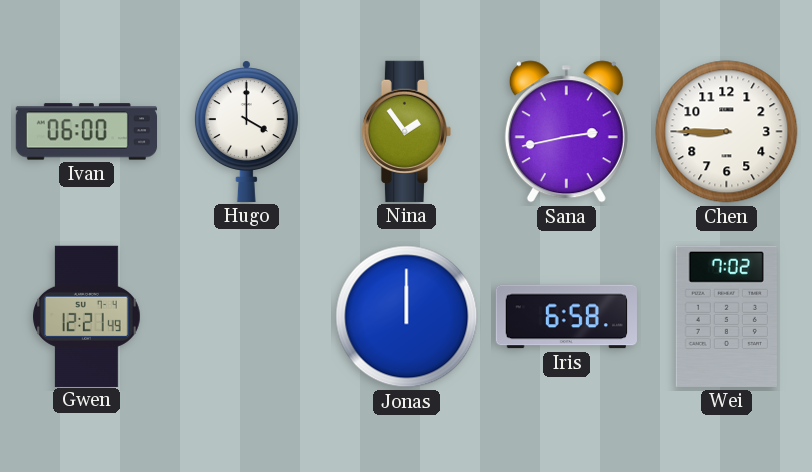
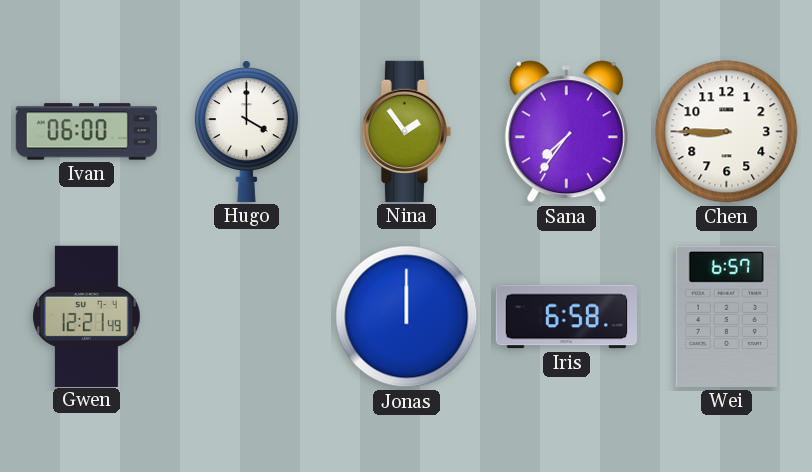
Sana: 2:43 -> 7:36 (566, 132)
Wei: 7:02 -> 6:57 (726, 316)
